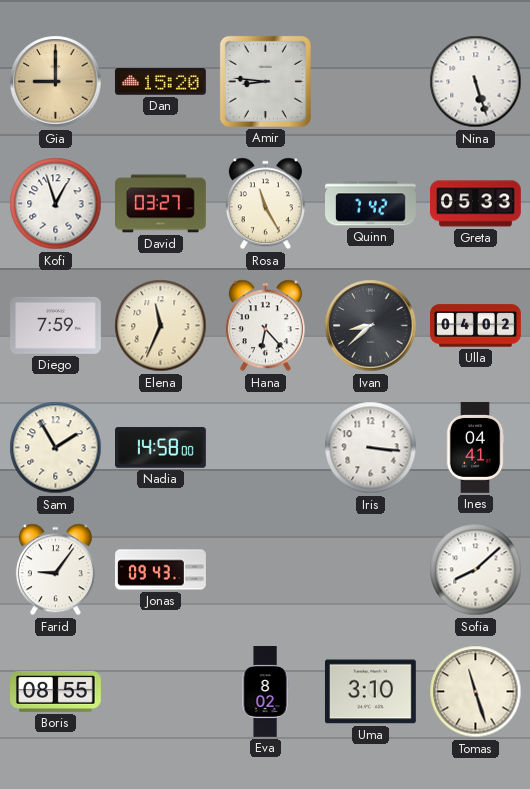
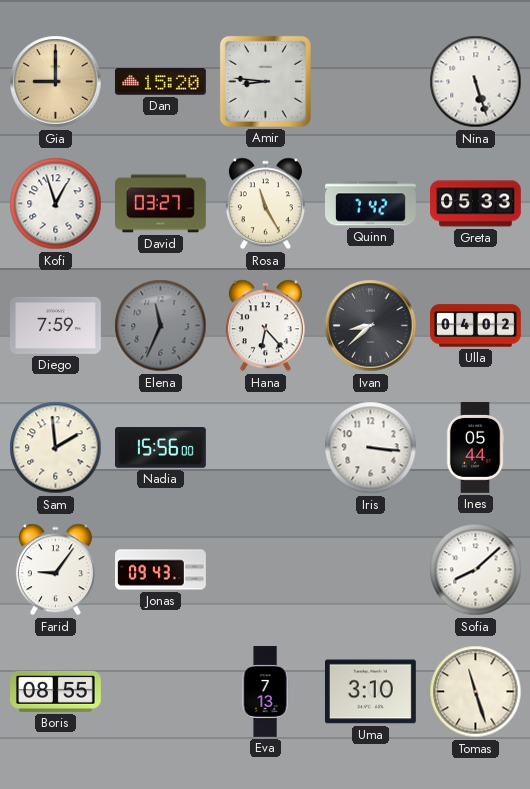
Elena dial: cream -> grey (161, 326)
Sam: 1:55 -> 1:59 (56, 448)
Nadia: 14:58 -> 15:56 (161, 448)
Ines: 04:41 -> 05:44 (475, 448)
Eva: 8:02 -> 7:13 (265, 692)
